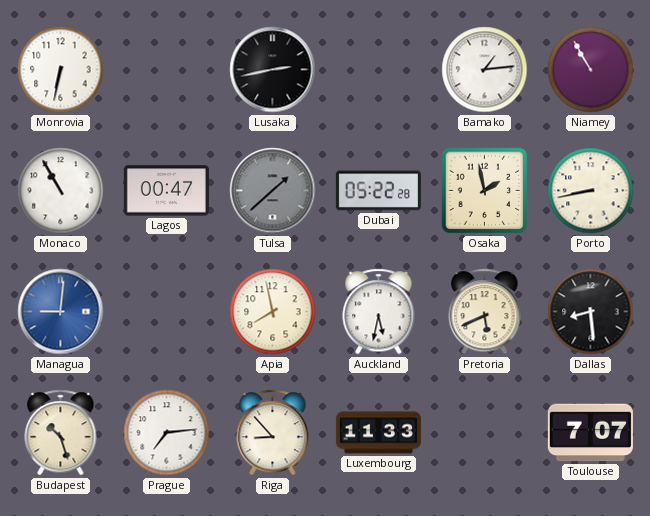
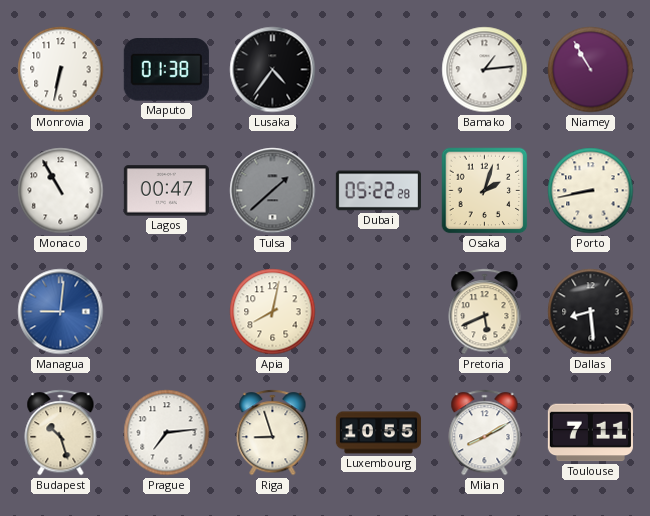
Maputo: none -> 01:38 (166, 70)
Lusaka: 2:43 -> 4:36 (273, 70)
Osaka: 1:58 -> 2:03 (485, 191)
Apia: 7:58 -> 8:02 (273, 312)
Auckland: 5:32 -> none (379, 312)
Riga: 8:53 -> 8:57 (273, 433)
Luxembourg: 11:33 -> 10:55 (378, 433)
Milan: none -> 8:10 (485, 433)
Toulouse: 7:07 -> 7:11 (590, 433)
